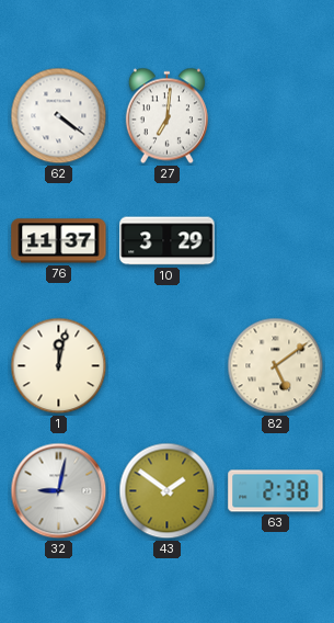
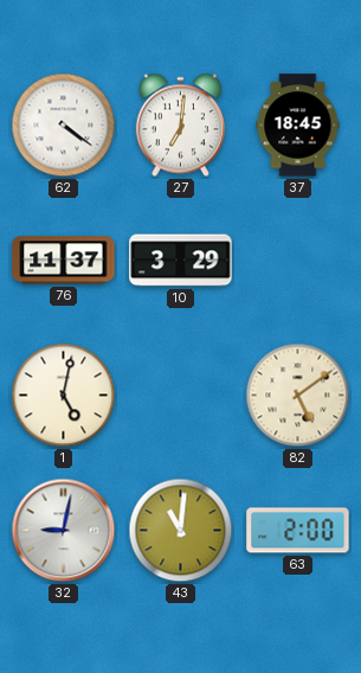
37: none -> 18:45 (298, 126)
1: 12:02 -> 5:02 (64, 396)
43: 1:51 -> 11:01 (181, 531)
63: 2:38 -> 2:00 (298, 531)
